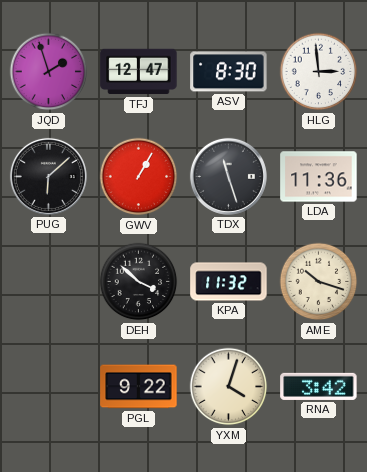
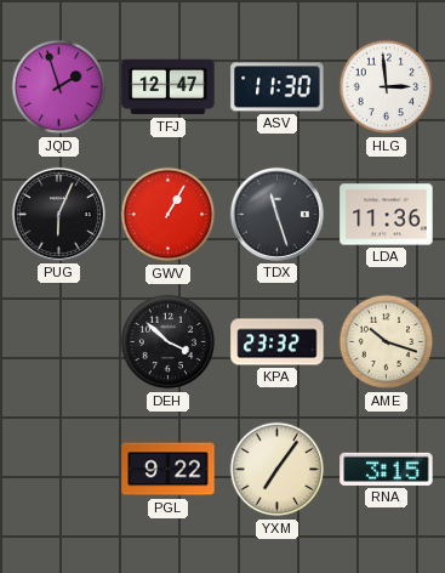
ASV: 8:30 -> 11:30 (278, 87)
PUG: 6:08 -> 6:04 (58, 214)
KPA: 11:32 -> 23:32 (278, 342)
YXM: 4:03 -> 7:06 (278, 470)
RNA: 3:42 -> 3:15 (387, 469)
